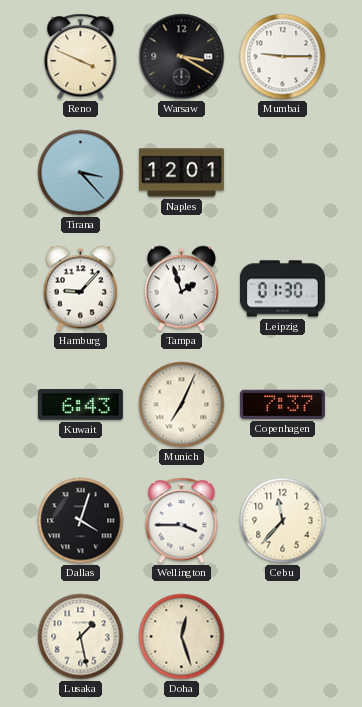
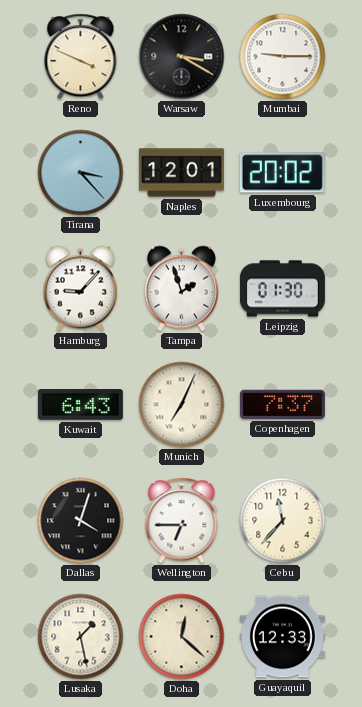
Luxembourg: none -> 20:02 (282, 173)
Wellington: 3:45 -> 6:45 (182, 521)
Doha: 12:27 -> 12:22 (182, 637)
Guayaquil: none -> 12:33 (282, 637)
